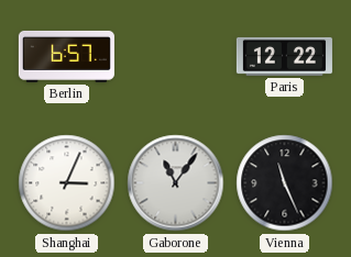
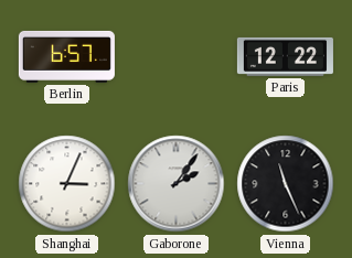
Gaborone: 11:06 -> 2:06 (177, 184)
